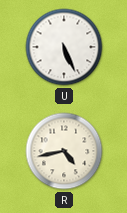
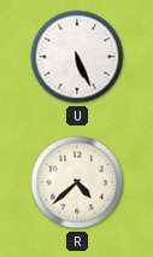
R: 4:43 -> 4:38 (77, 182)
